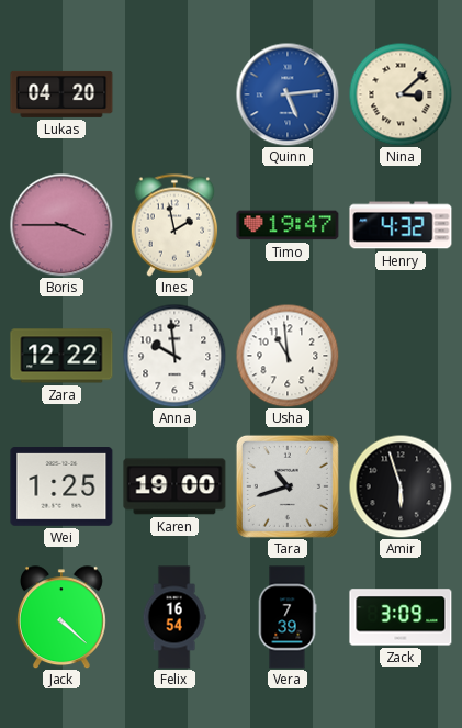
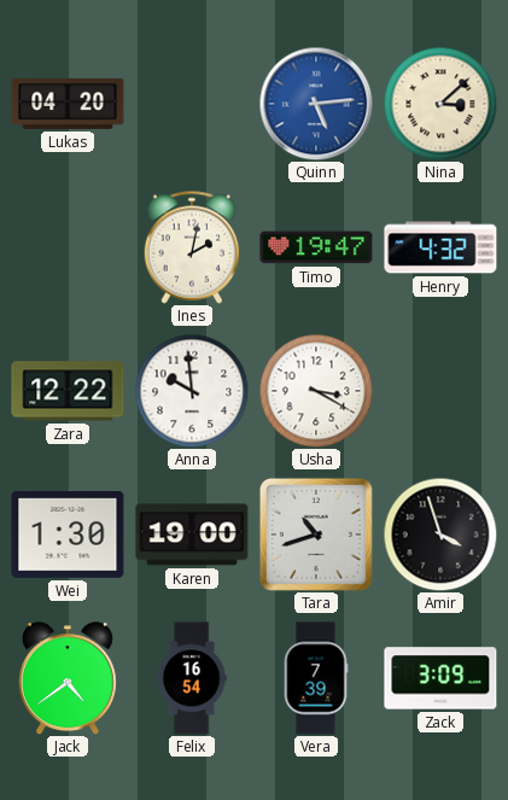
Boris: 3:45 -> none (61, 225)
Ines: 1:58 -> 2:02 (192, 247)
Usha: 10:59 -> 3:20 (316, 391)
Wei: 1:25 -> 1:30 (68, 536)
Amir: 5:57 -> 3:57 (440, 535)
Jack: 4:22 -> 4:39 (68, 678)
